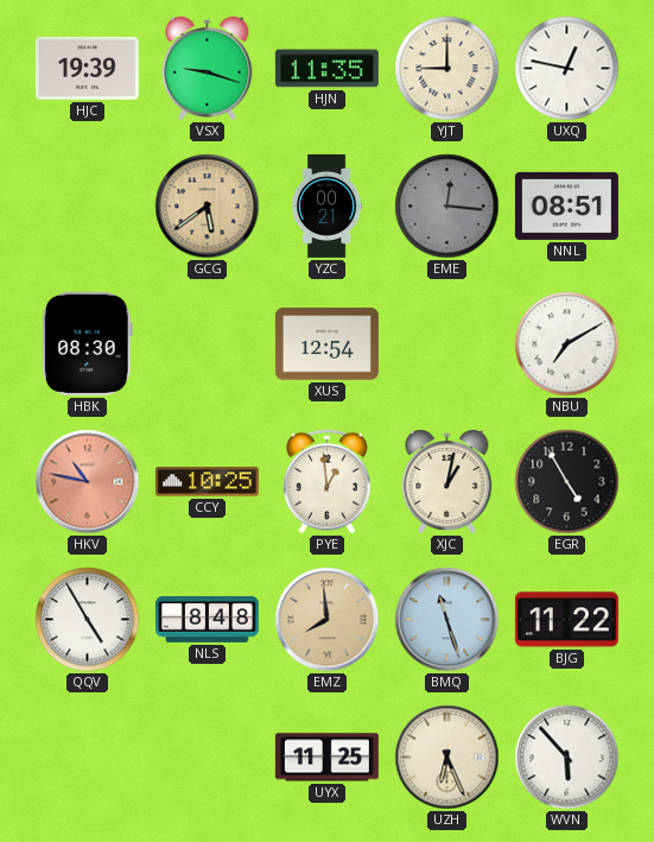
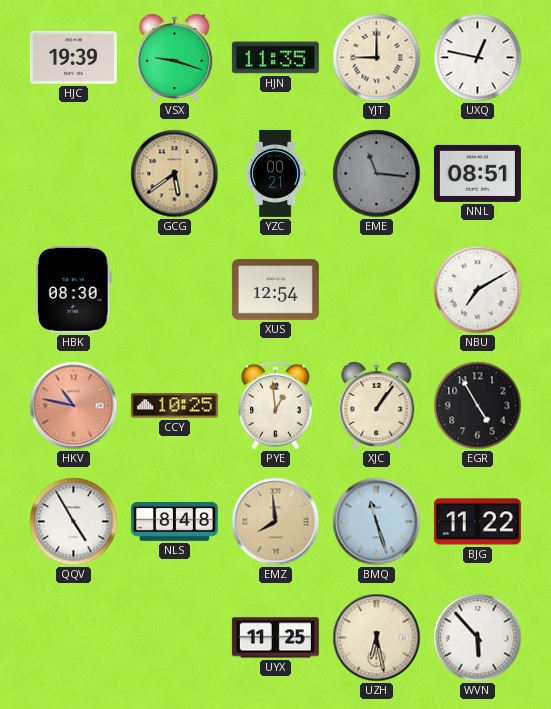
EME: 12:16 -> 11:16 (377, 174)
XJC: 1:02 -> 1:06 (377, 406)
UZH: 6:26 -> 6:28 (377, 638)
